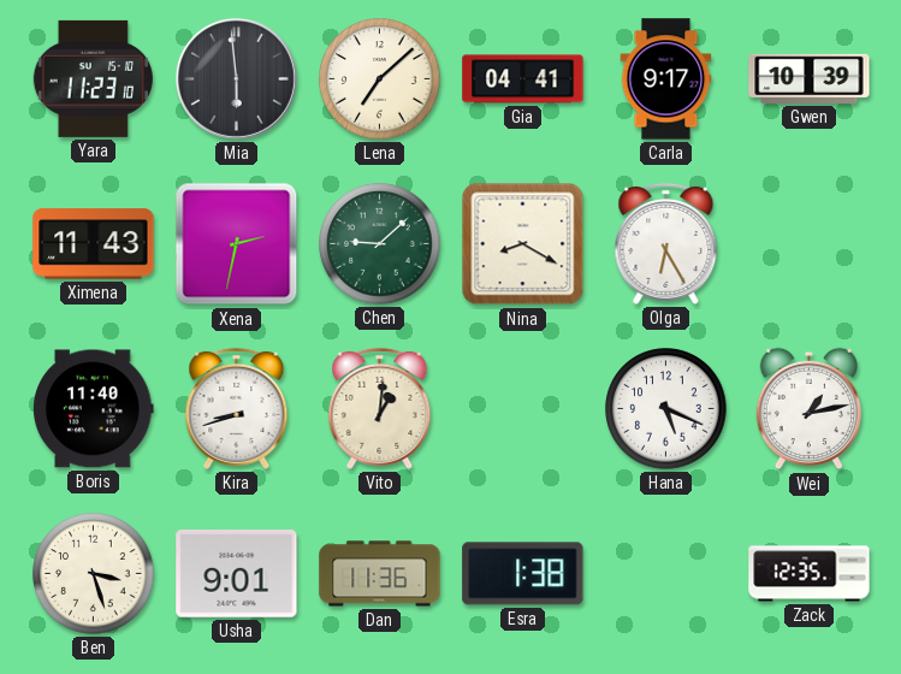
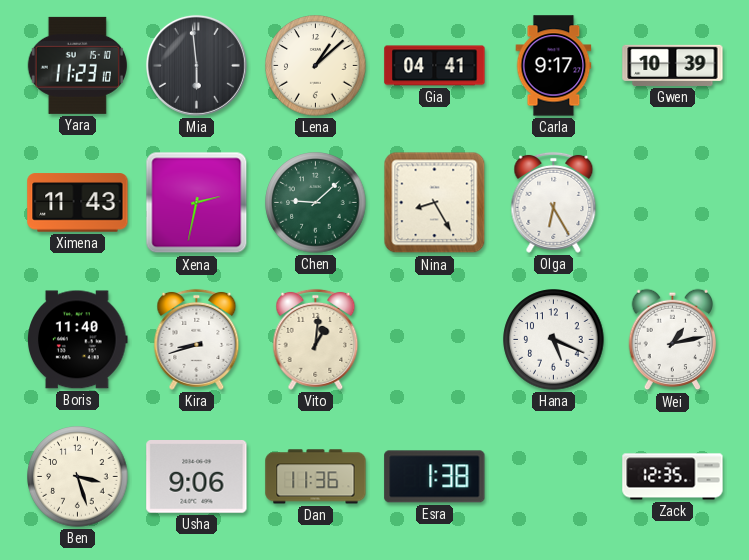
Lena: 7:08 -> 1:08 (316, 66)
Nina: 8:20 -> 8:25 (435, 203)
Usha: 9:01 -> 9:06 (197, 477)
